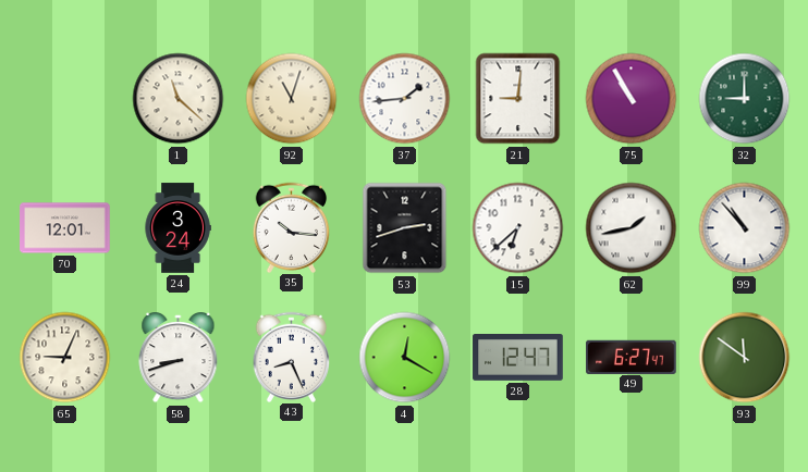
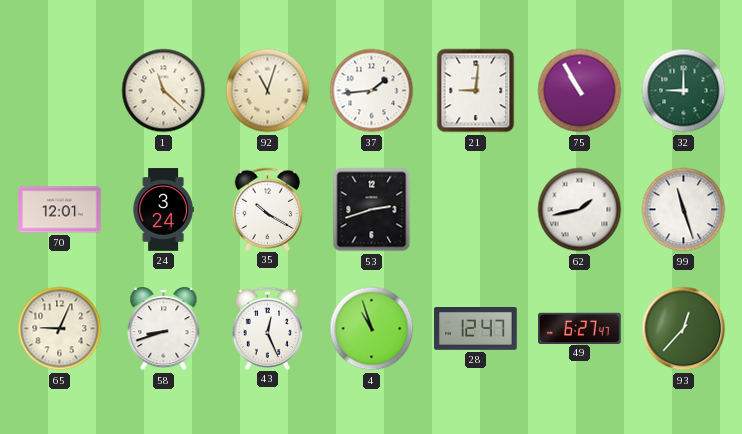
35: 10:16 -> 10:20 (268, 209)
15: 6:38 -> none (518, 228)
99: 10:53 -> 11:27 (684, 210)
43: 8:26 -> 12:26 (268, 328)
4: 12:20 -> 10:57 (372, 329)
93: 11:51 -> 12:37 (684, 329)
